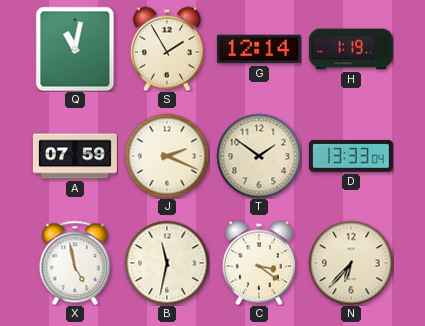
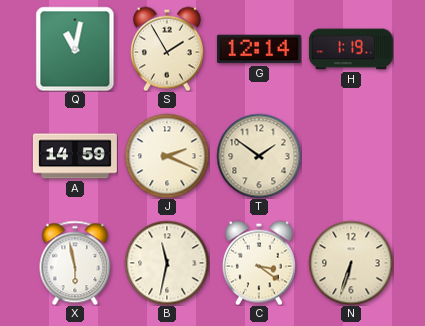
A: 07:59 -> 14:59 (75, 156)
D: 13:33 -> none (351, 156)
X: 4:58 -> 5:58 (75, 263)
N: 6:37 -> 6:33 (351, 263)
